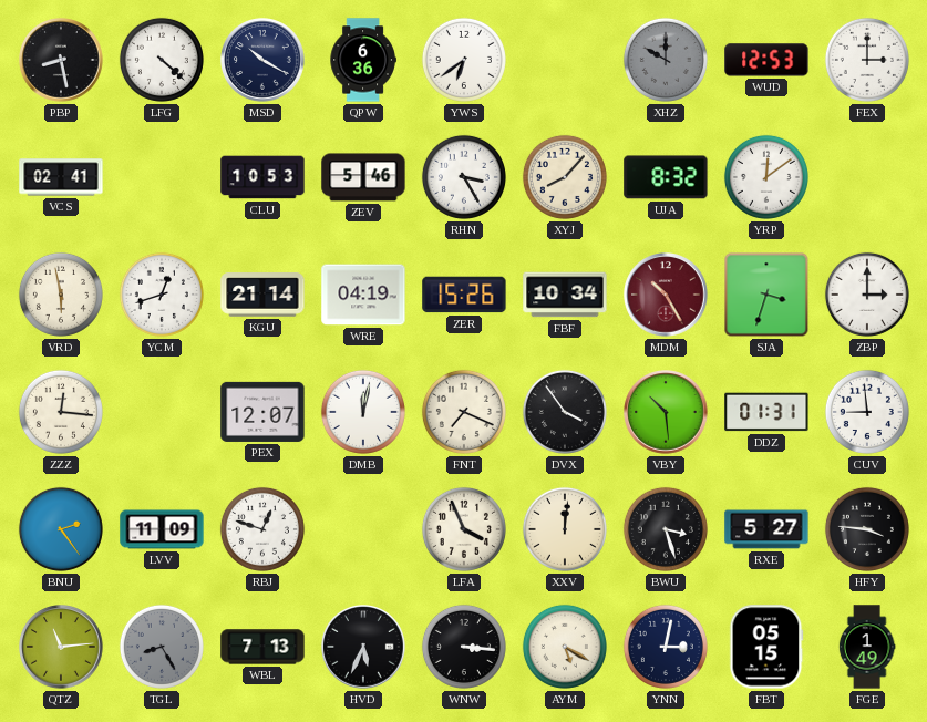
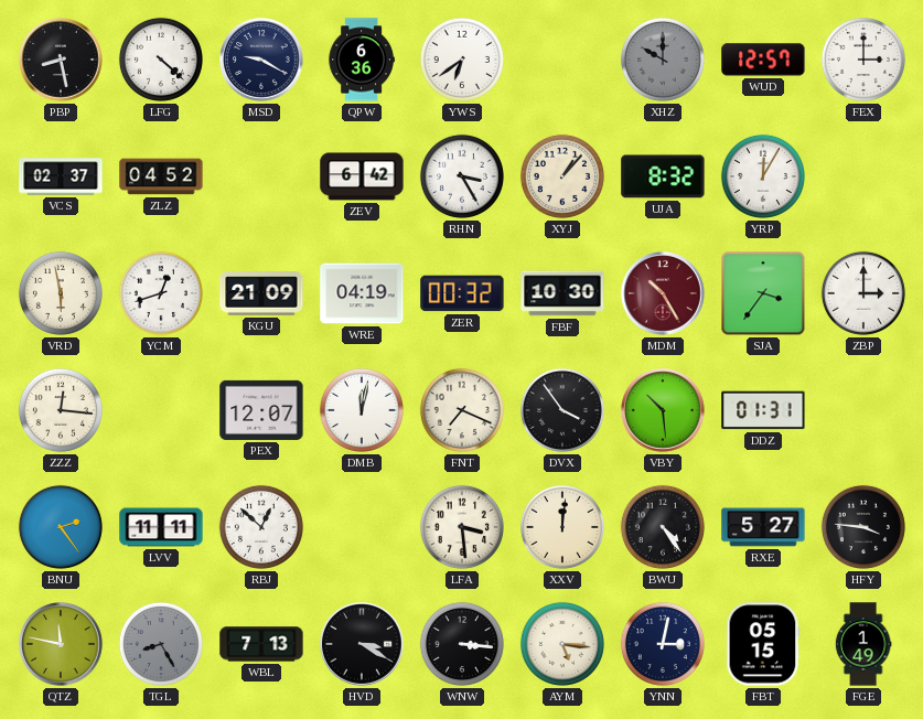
MSD: 10:20 -> 9:20 (261, 60)
WUD: 12:53 -> 12:57 (763, 60)
VCS: 02:41 -> 02:37 (61, 176)
ZLZ: none -> 04:52 (161, 176)
CLU: 10:53 -> none (262, 177)
ZEV: 5:46 -> 6:42 (362, 176)
XYJ: 8:07 -> 1:07 (562, 176)
YRP: 12:09 -> 12:05 (763, 176)
KGU: 21:14 -> 21:09 (261, 293)
ZER: 15:26 -> 00:32 (462, 293)
FBF: 10:34 -> 10:30 (562, 293)
SJA: 3:33 -> 3:36 (763, 293)
CUV: 8:59 -> none (867, 412)
LVV: 11:09 -> 11:11 (161, 527)
RBJ: 12:48 -> 12:52 (261, 527)
LFA: 3:56 -> 3:29 (462, 527)
BWU: 3:27 -> 4:24 (663, 527)
QTZ: 11:14 -> 11:47 (61, 644)
HVD: 5:34 -> 3:20 (362, 644)
AYM: 5:20 -> 5:16 (562, 644)
